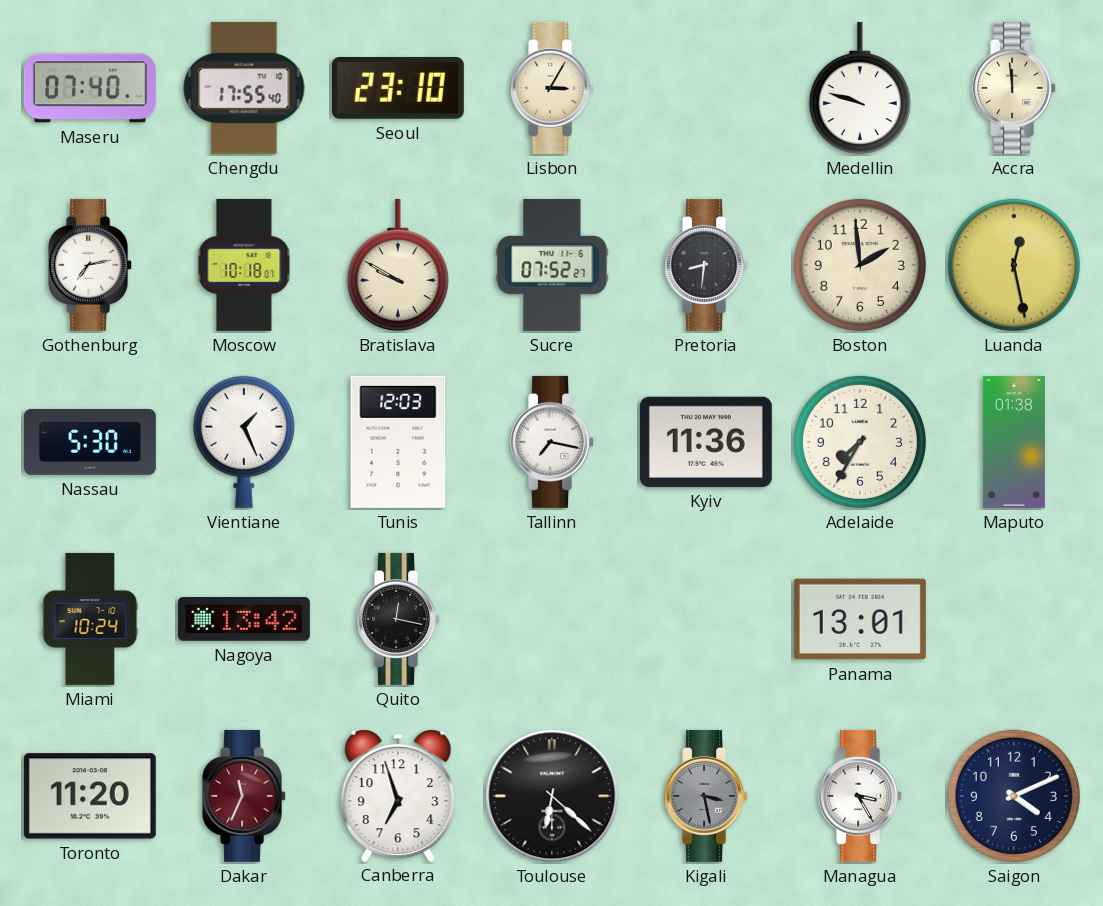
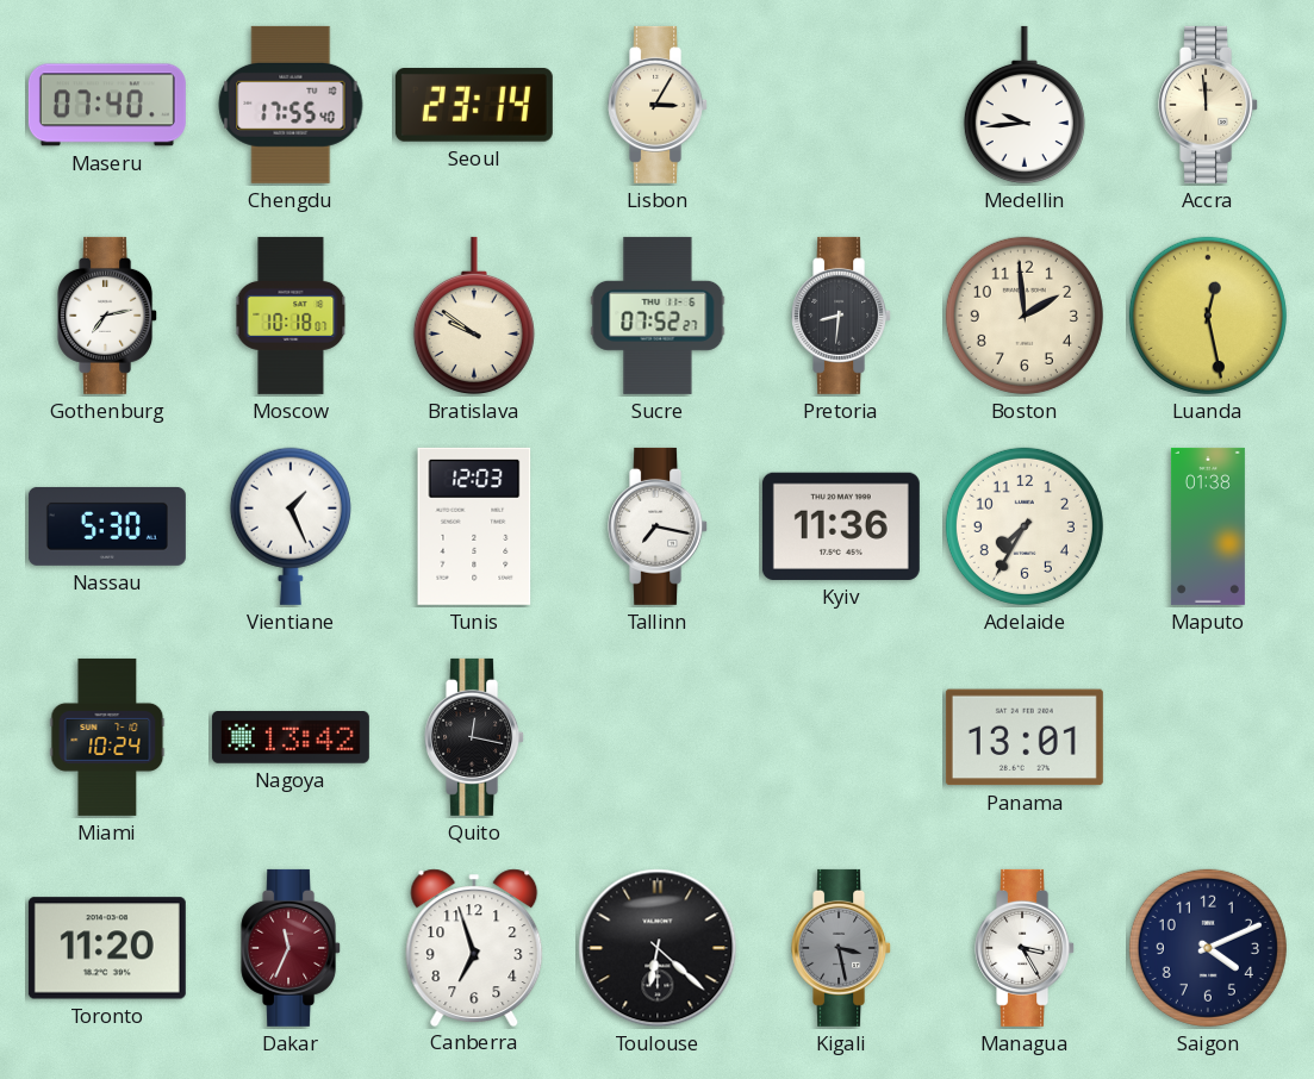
Seoul: 23:10 -> 23:14 (474, 106)
Medellin: 9:48 -> 9:44 (1025, 105)
Bratislava: 9:50 -> 9:51 (474, 316)
